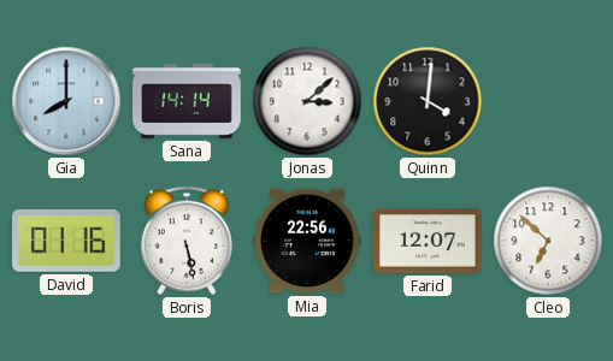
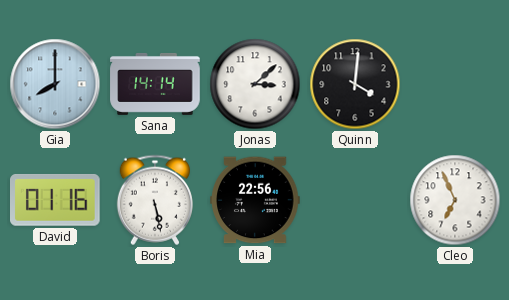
Farid: 12:07 -> none (428, 241)
Cleo: 6:52 -> 6:56 (455, 200)
